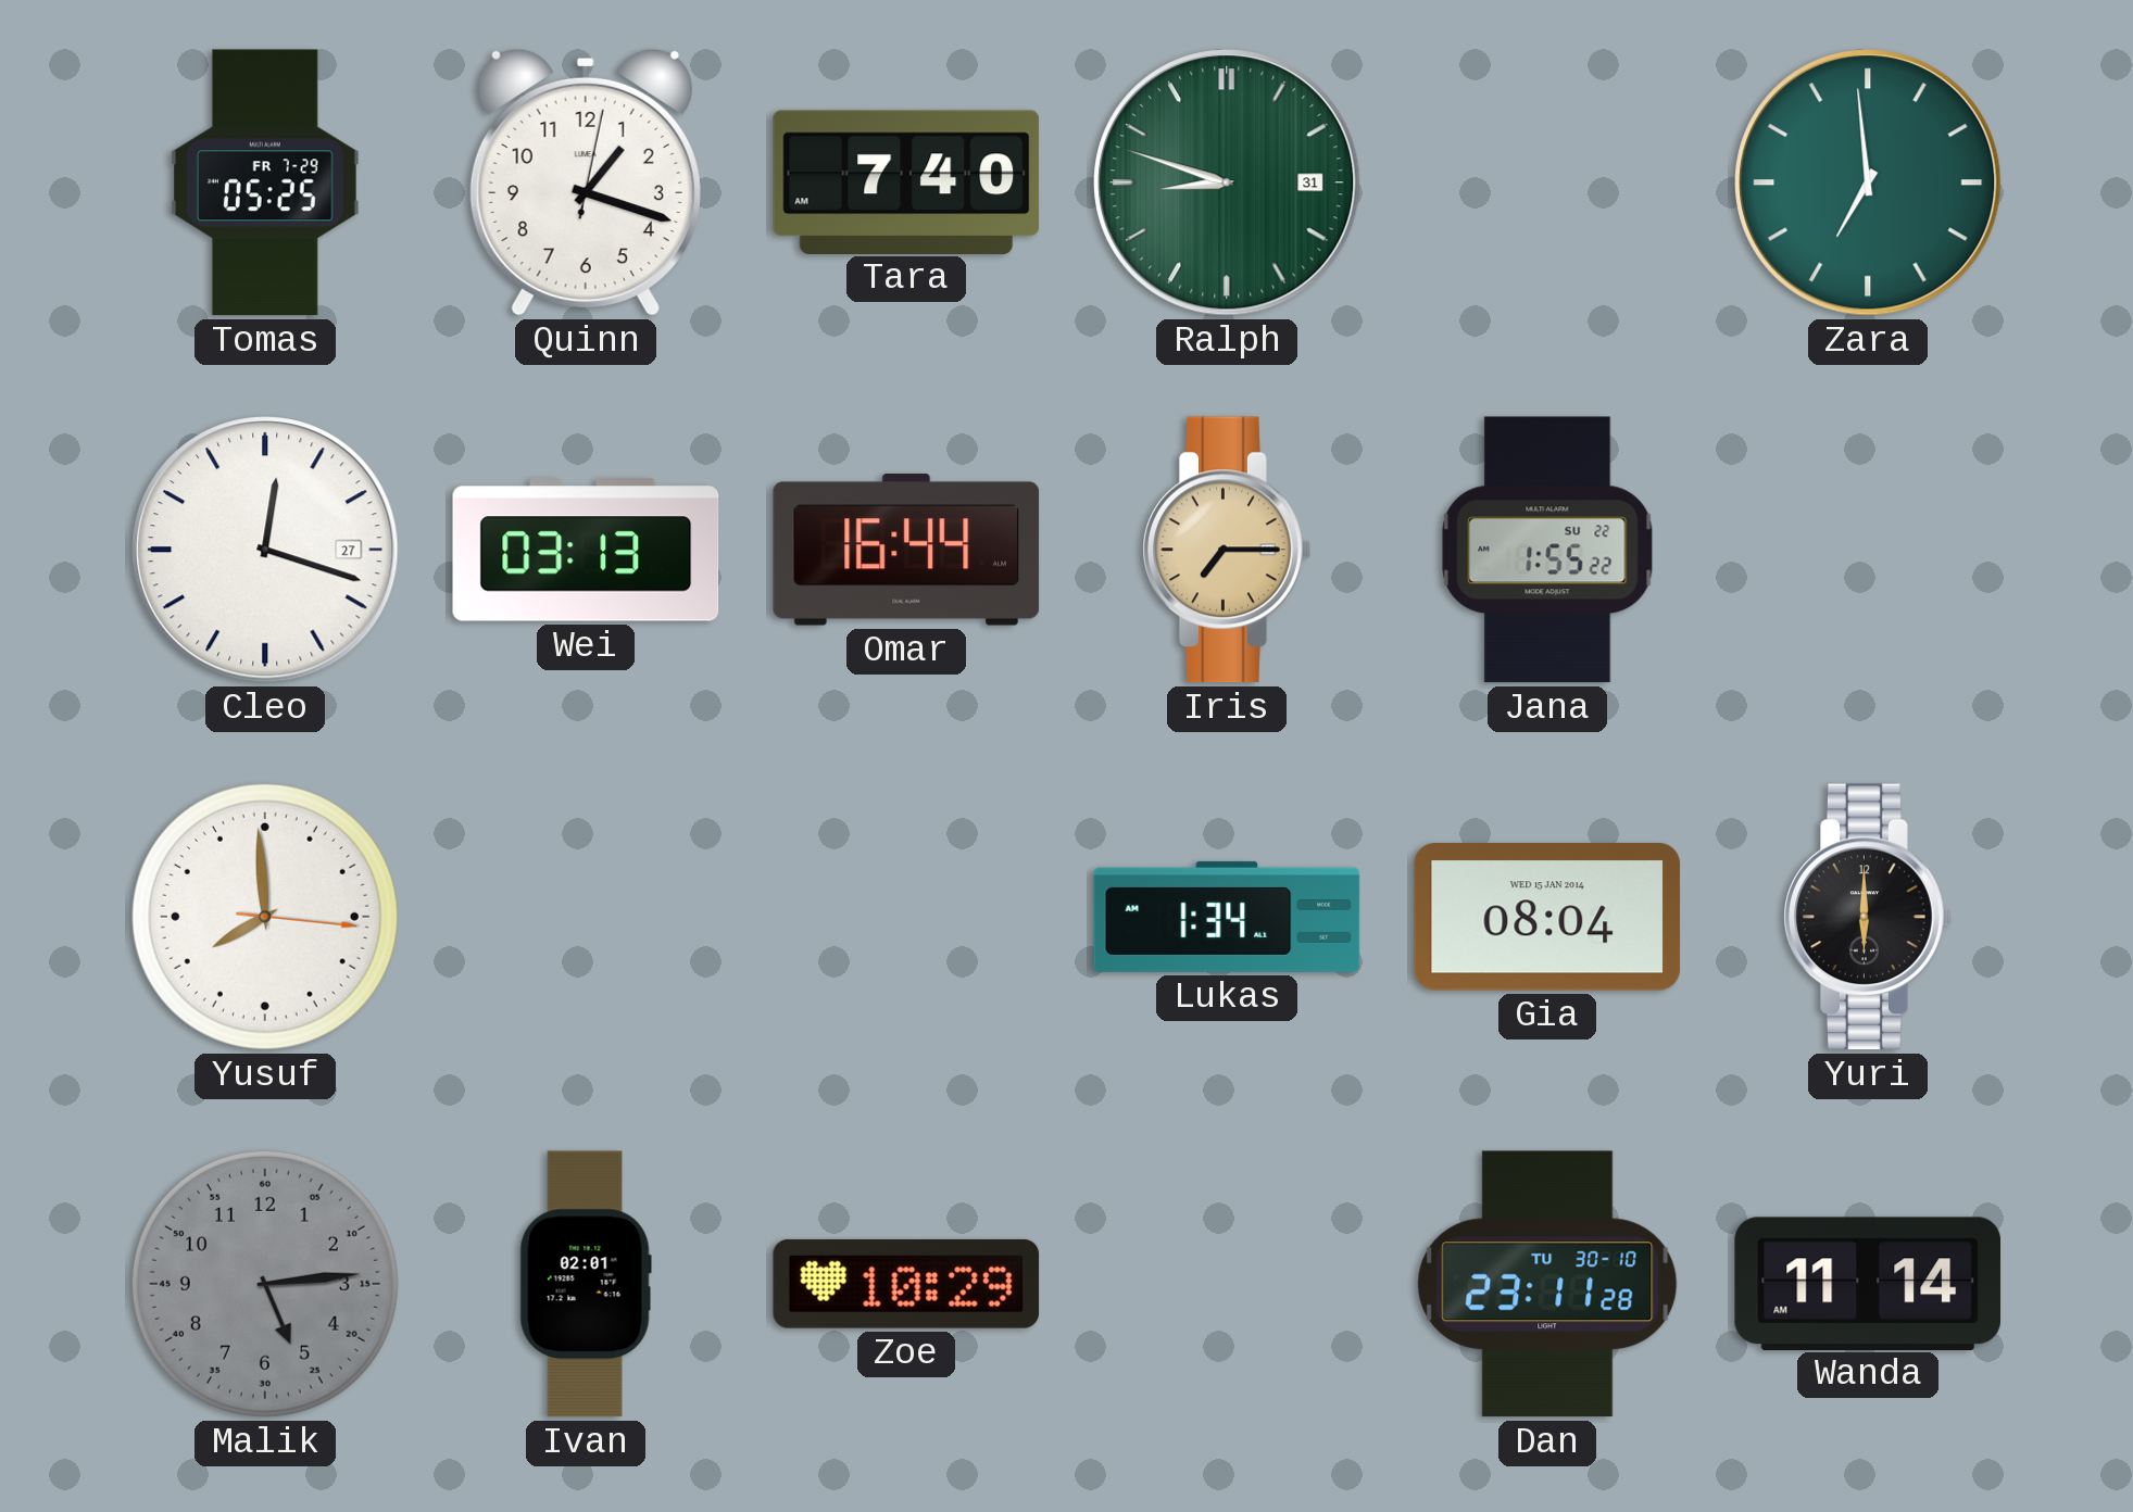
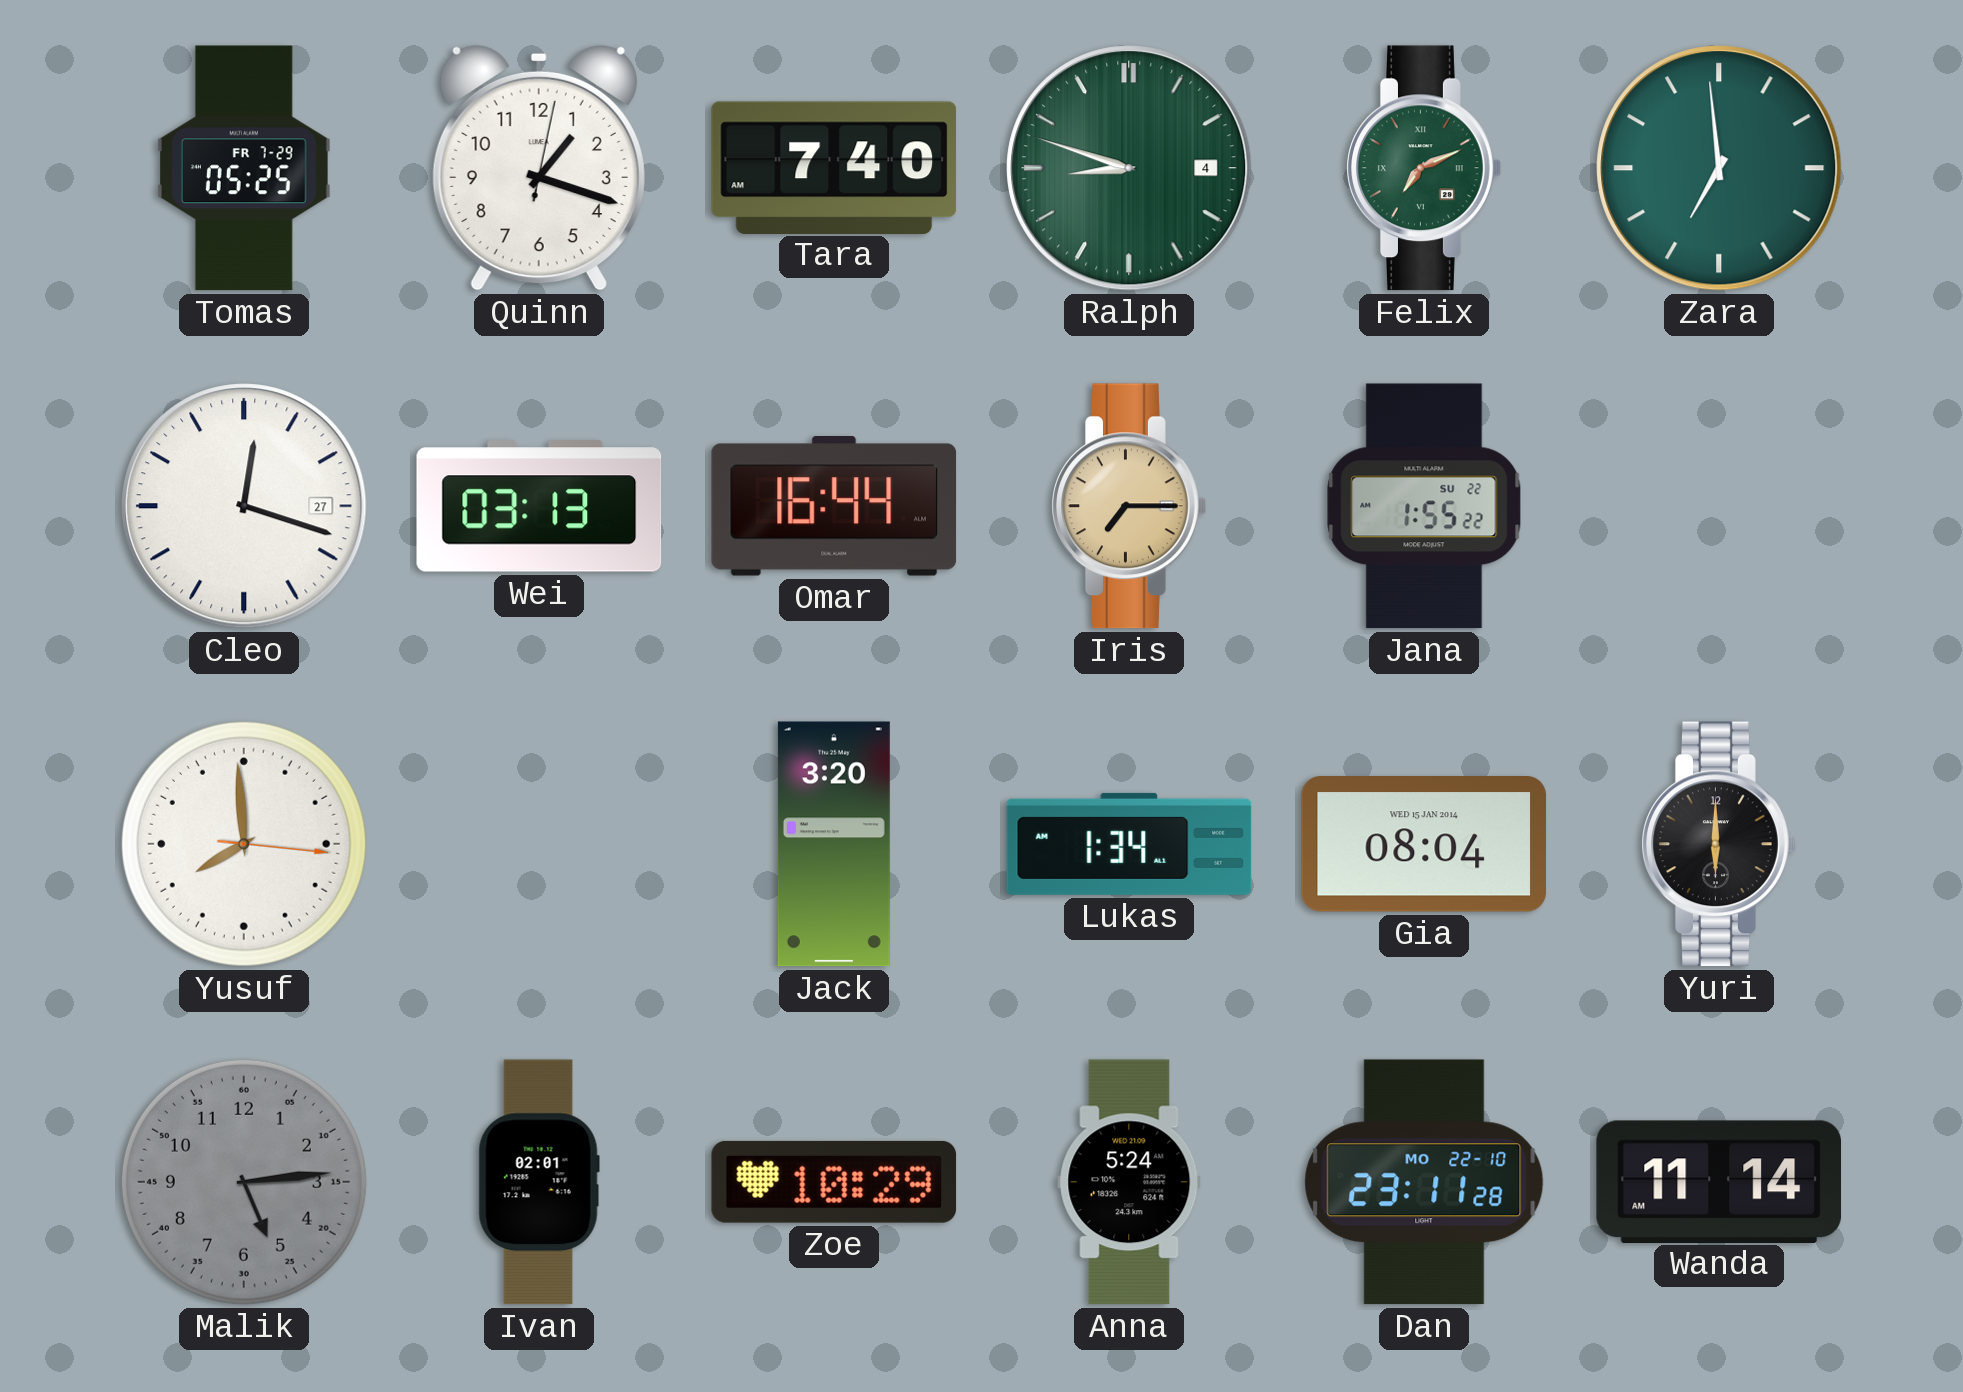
Ralph date: 31 -> 4 (1129, 168)
Felix: none -> 7:11 (1424, 168)
Jack: none -> 3:20 (834, 844)
Anna: none -> 5:24 (1129, 1182)
Dan date: TU 30-10 -> MO 22-10 (1424, 1182)
